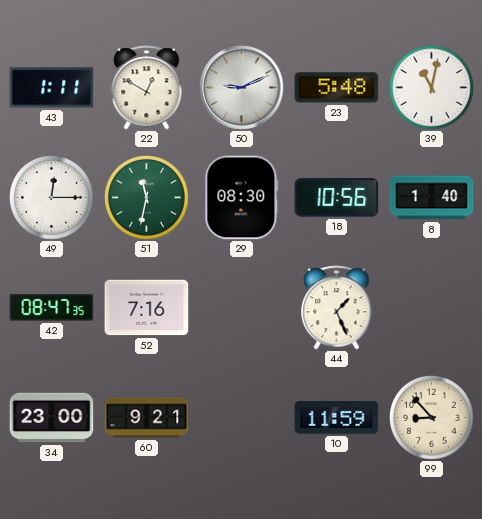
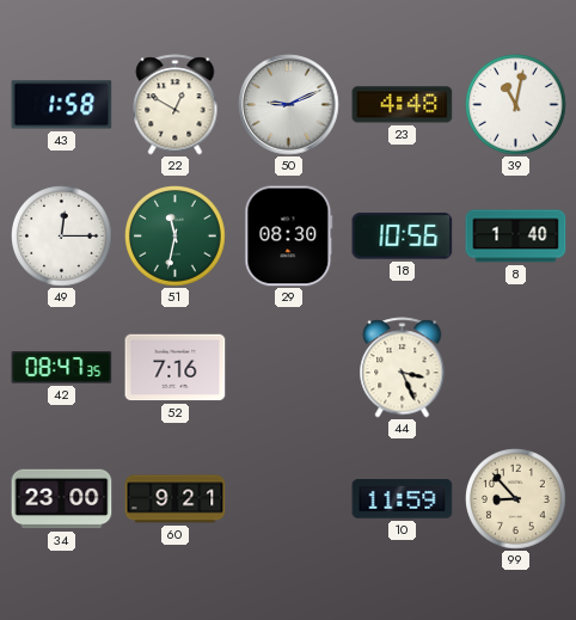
43: 1:11 -> 1:58 (62, 105)
23: 5:48 -> 4:48 (403, 105)
44: 1:26 -> 3:26 (403, 368)
